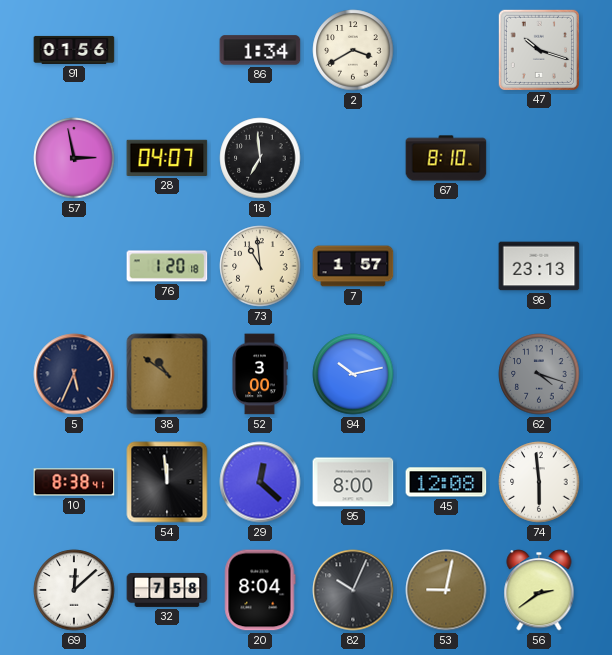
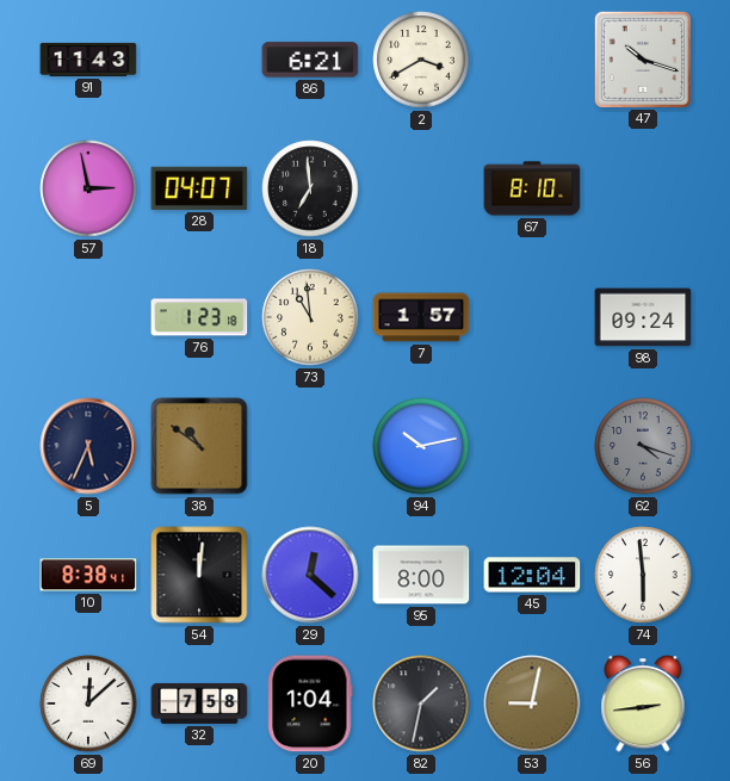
91: 01:56 -> 11:43 (88, 60)
86: 1:34 -> 6:21 (310, 60)
76: 1:20 -> 1:23 (199, 317)
98: 23:13 -> 09:24 (643, 317)
52: 3:00 -> none (260, 374)
54: 11:59 -> 12:01 (199, 575)
45: 12:08 -> 12:04 (532, 575)
20: 8:04 -> 1:04 (310, 703)
82: 10:04 -> 1:32 (421, 703)
56: 2:39 -> 2:44 (643, 703)
